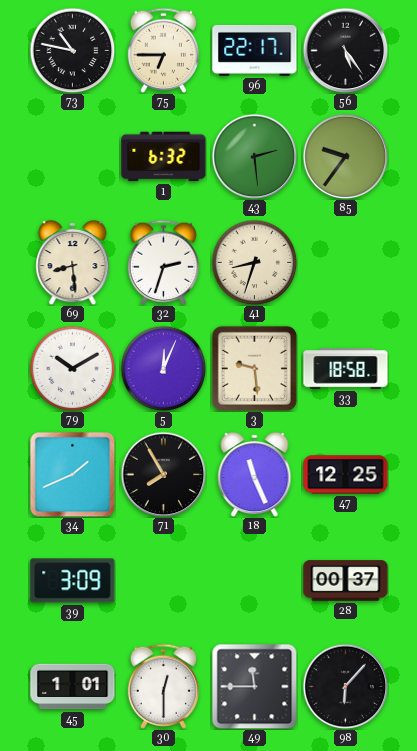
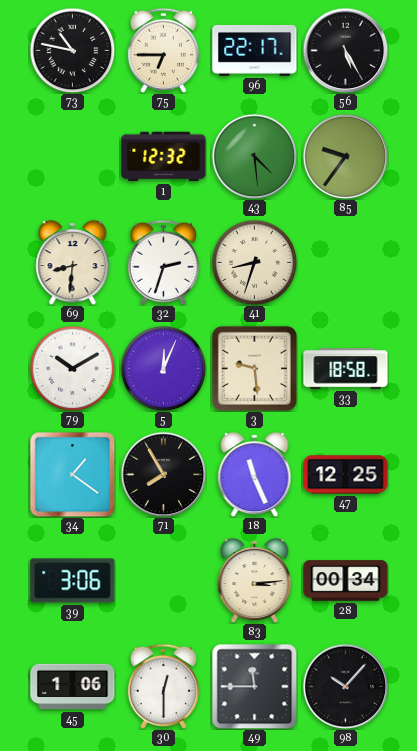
56: 5:24 -> 5:25 (345, 50)
1: 6:32 -> 12:32 (164, 157)
43: 2:29 -> 4:29 (254, 156)
69: 8:29 -> 8:31 (73, 262)
34: 1:41 -> 1:21 (72, 474)
39: 3:09 -> 3:06 (73, 581)
83: none -> 3:14 (255, 580)
28: 00:37 -> 00:34 (346, 581)
45: 1:01 -> 1:06 (73, 687)
98: 6:07 -> 10:07 (345, 686)
